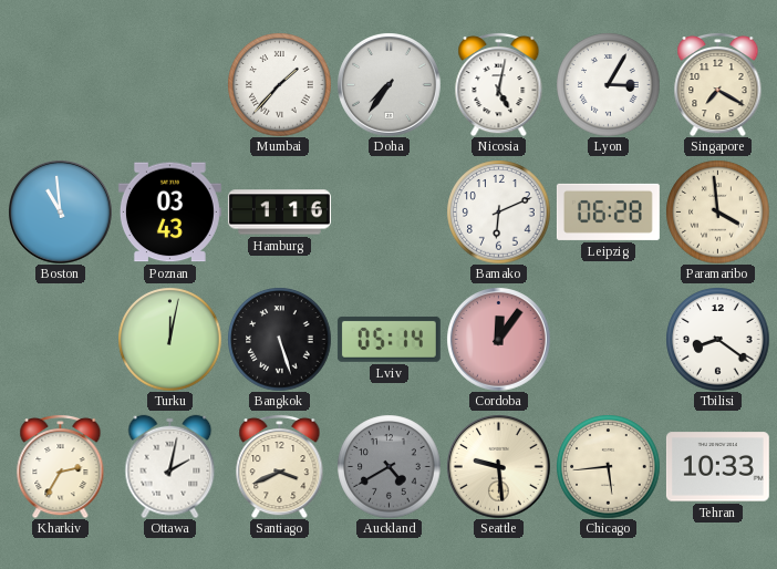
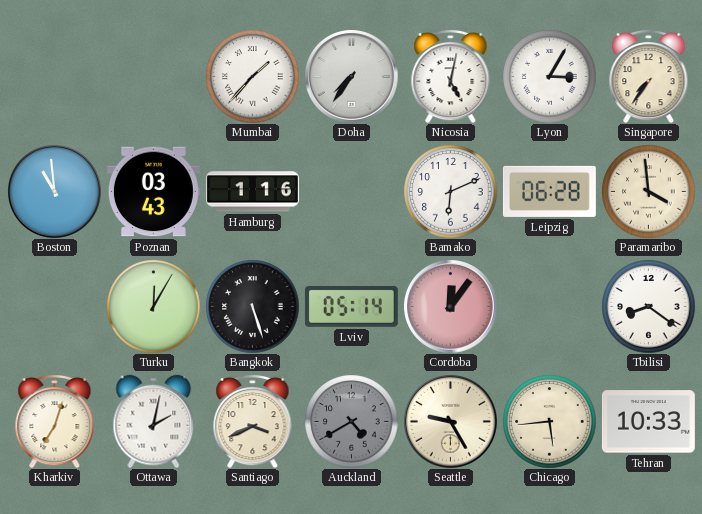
Singapore: 7:20 -> 7:36 (649, 76)
Turku: 12:02 -> 12:05 (153, 306)
Kharkiv: 2:35 -> 7:03 (55, 421)
Seattle: 9:29 -> 9:25 (450, 421)
